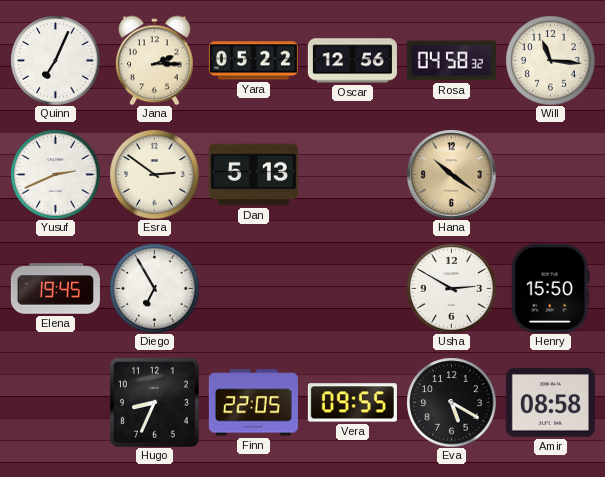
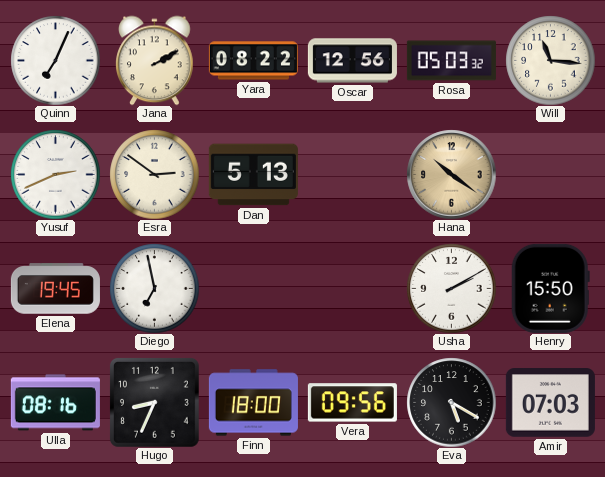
Jana: 2:15 -> 2:10 (155, 60)
Yara: 05:22 -> 08:22 (253, 61)
Rosa: 04:58 -> 05:03 (451, 61)
Diego: 6:55 -> 6:58 (154, 288)
Usha: 2:50 -> 2:10 (451, 288)
Ulla: none -> 08:16 (55, 403)
Finn: 22:05 -> 18:00 (253, 403)
Vera: 09:55 -> 09:56 (352, 403)
Amir: 08:58 -> 07:03 (550, 403)
